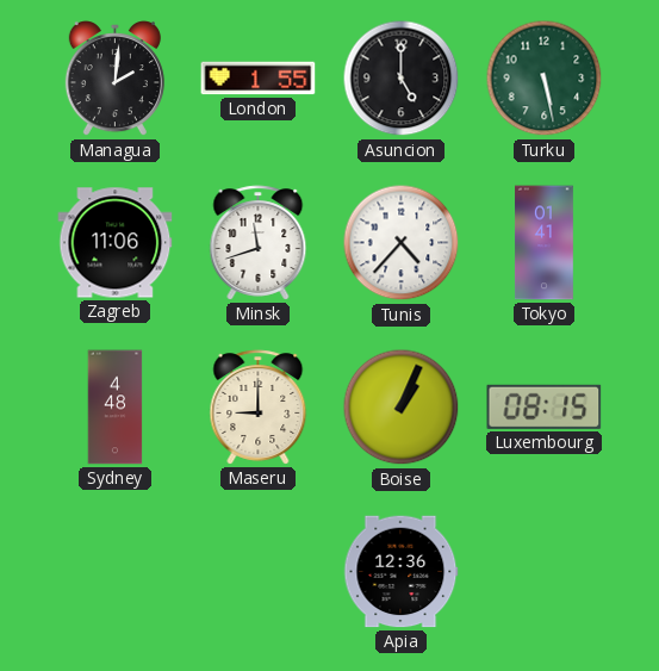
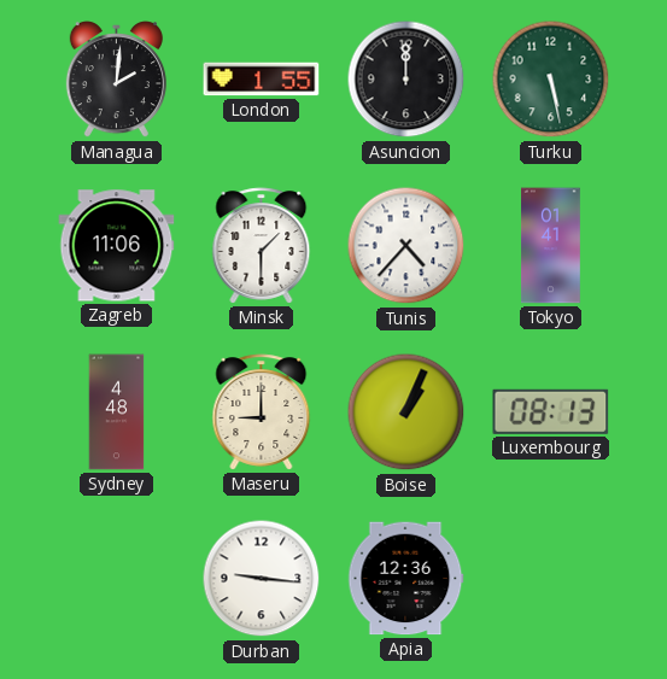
Asuncion: 5:00 -> 12:00 (406, 80)
Minsk: 11:42 -> 1:30 (262, 246)
Luxembourg: 08:15 -> 08:13 (551, 411)
Durban: none -> 9:16 (262, 579)
